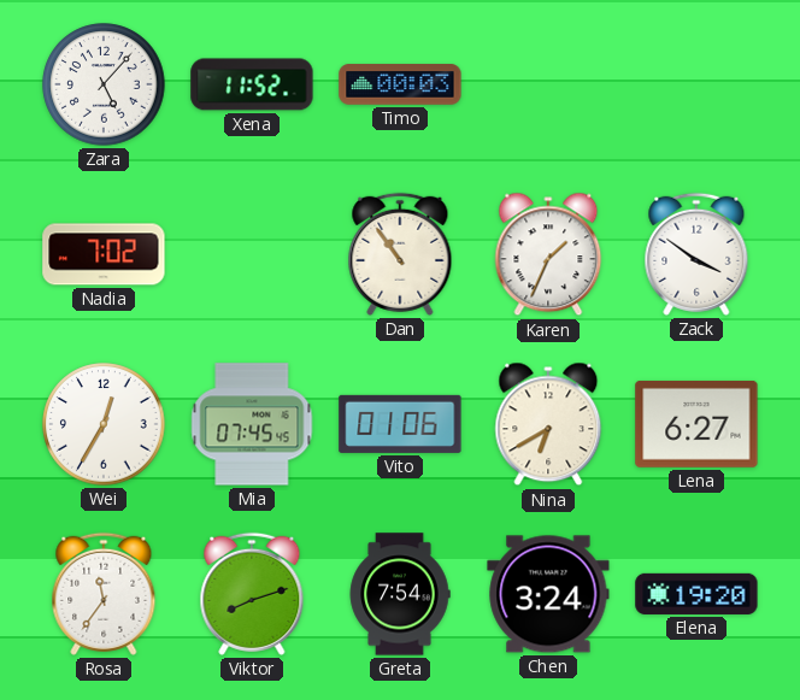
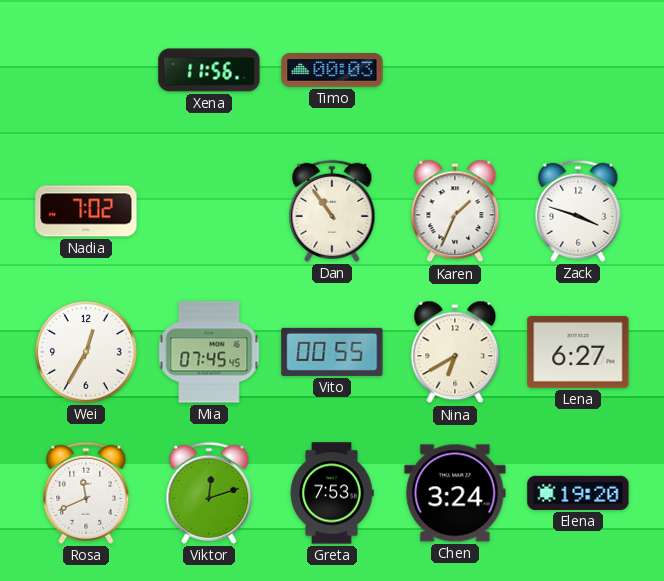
Zara: 5:07 -> none (104, 84)
Xena: 11:52 -> 11:56 (209, 70)
Zack: 3:51 -> 3:48 (578, 211)
Vito: 01:06 -> 00:55 (332, 352)
Rosa: 11:36 -> 11:41 (86, 493)
Viktor: 8:12 -> 12:12 (209, 493)
Greta: 7:54 -> 7:53 (332, 493)
